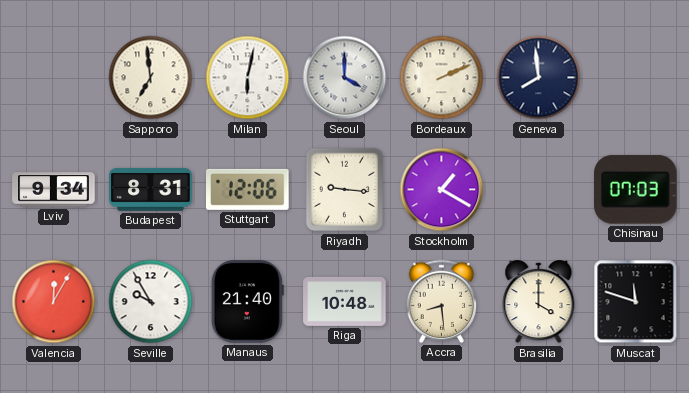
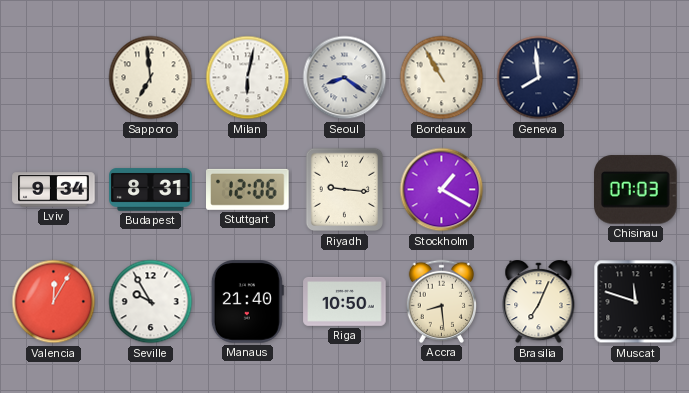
Seoul: 4:00 -> 8:21 (345, 78)
Bordeaux: 2:11 -> 10:55 (442, 78)
Riga: 10:48 -> 10:50 (345, 301)
Brasilia: 4:00 -> 7:04 (539, 302)
